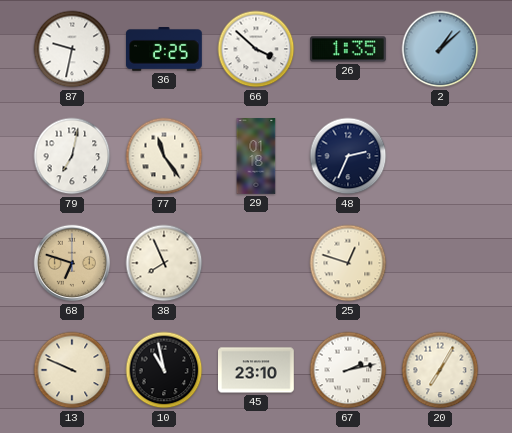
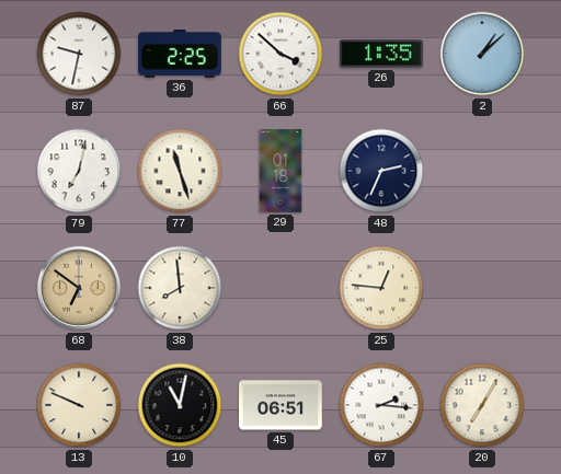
77: 11:24 -> 11:27 (180, 171)
68: 6:48 -> 6:51 (79, 288)
38: 7:56 -> 7:59 (180, 288)
25: 12:48 -> 12:46 (381, 288)
10: 10:58 -> 11:02 (180, 405)
45: 23:10 -> 06:51 (282, 405)
67: 2:13 -> 2:16 (381, 405)
